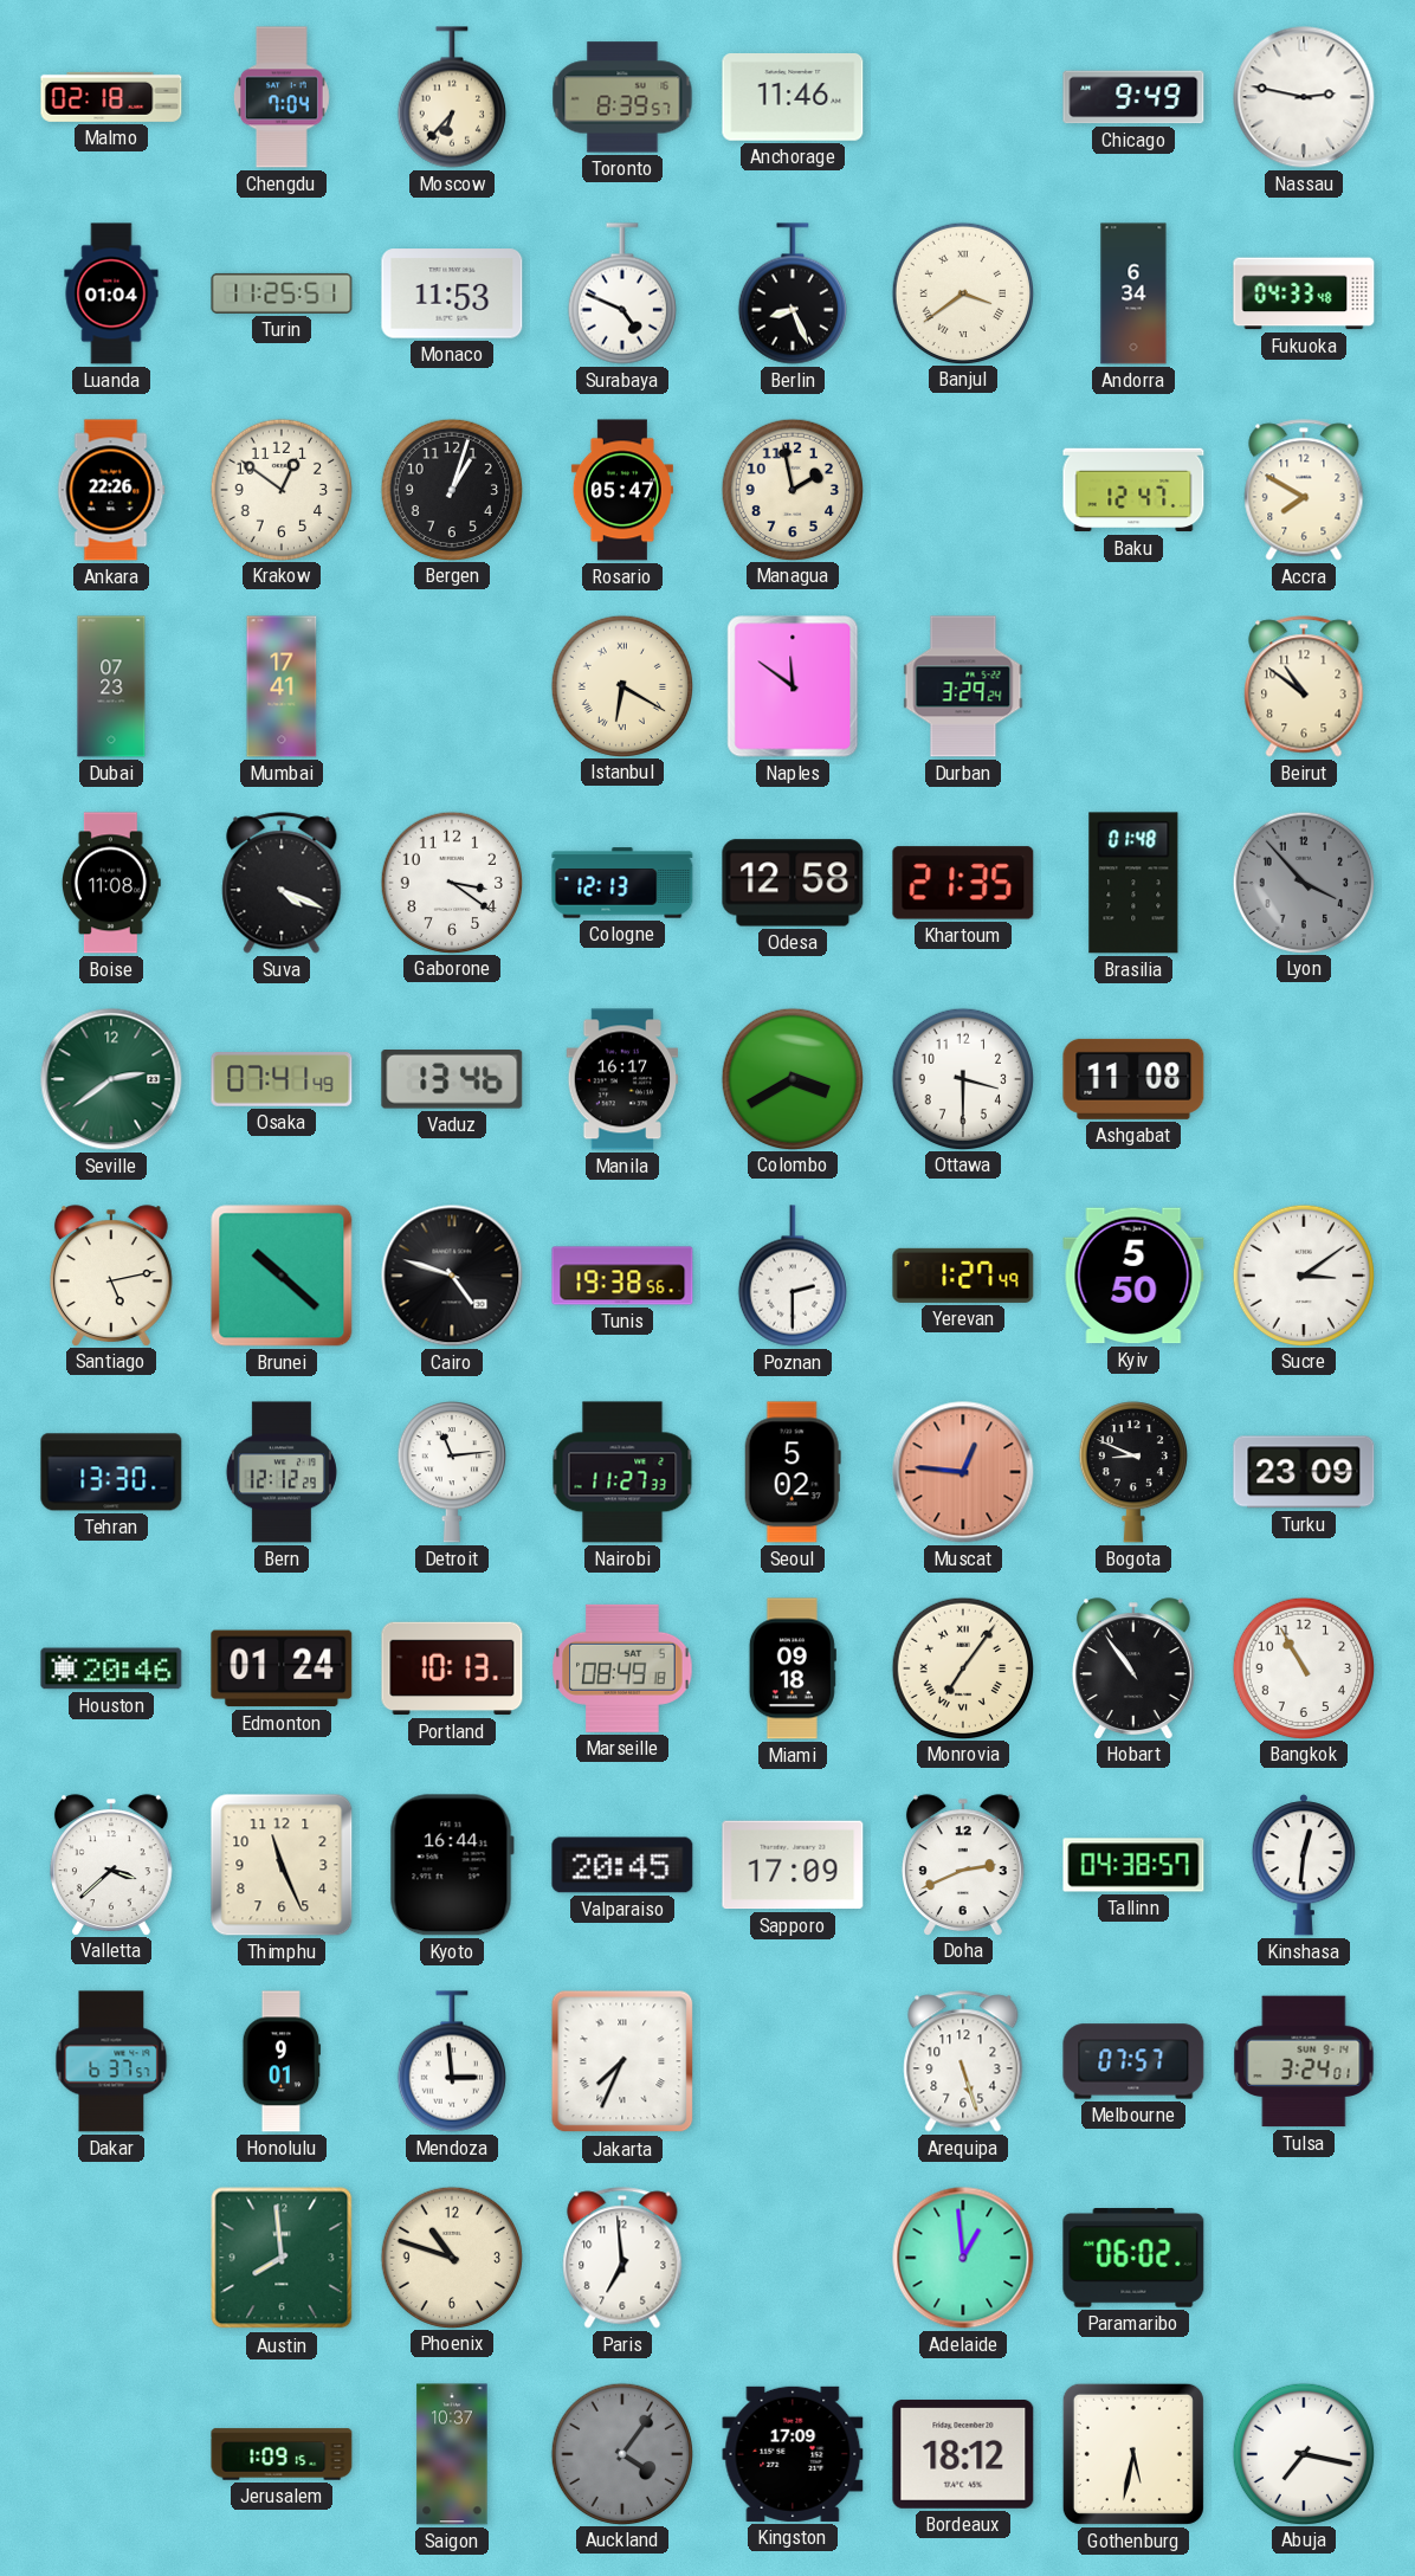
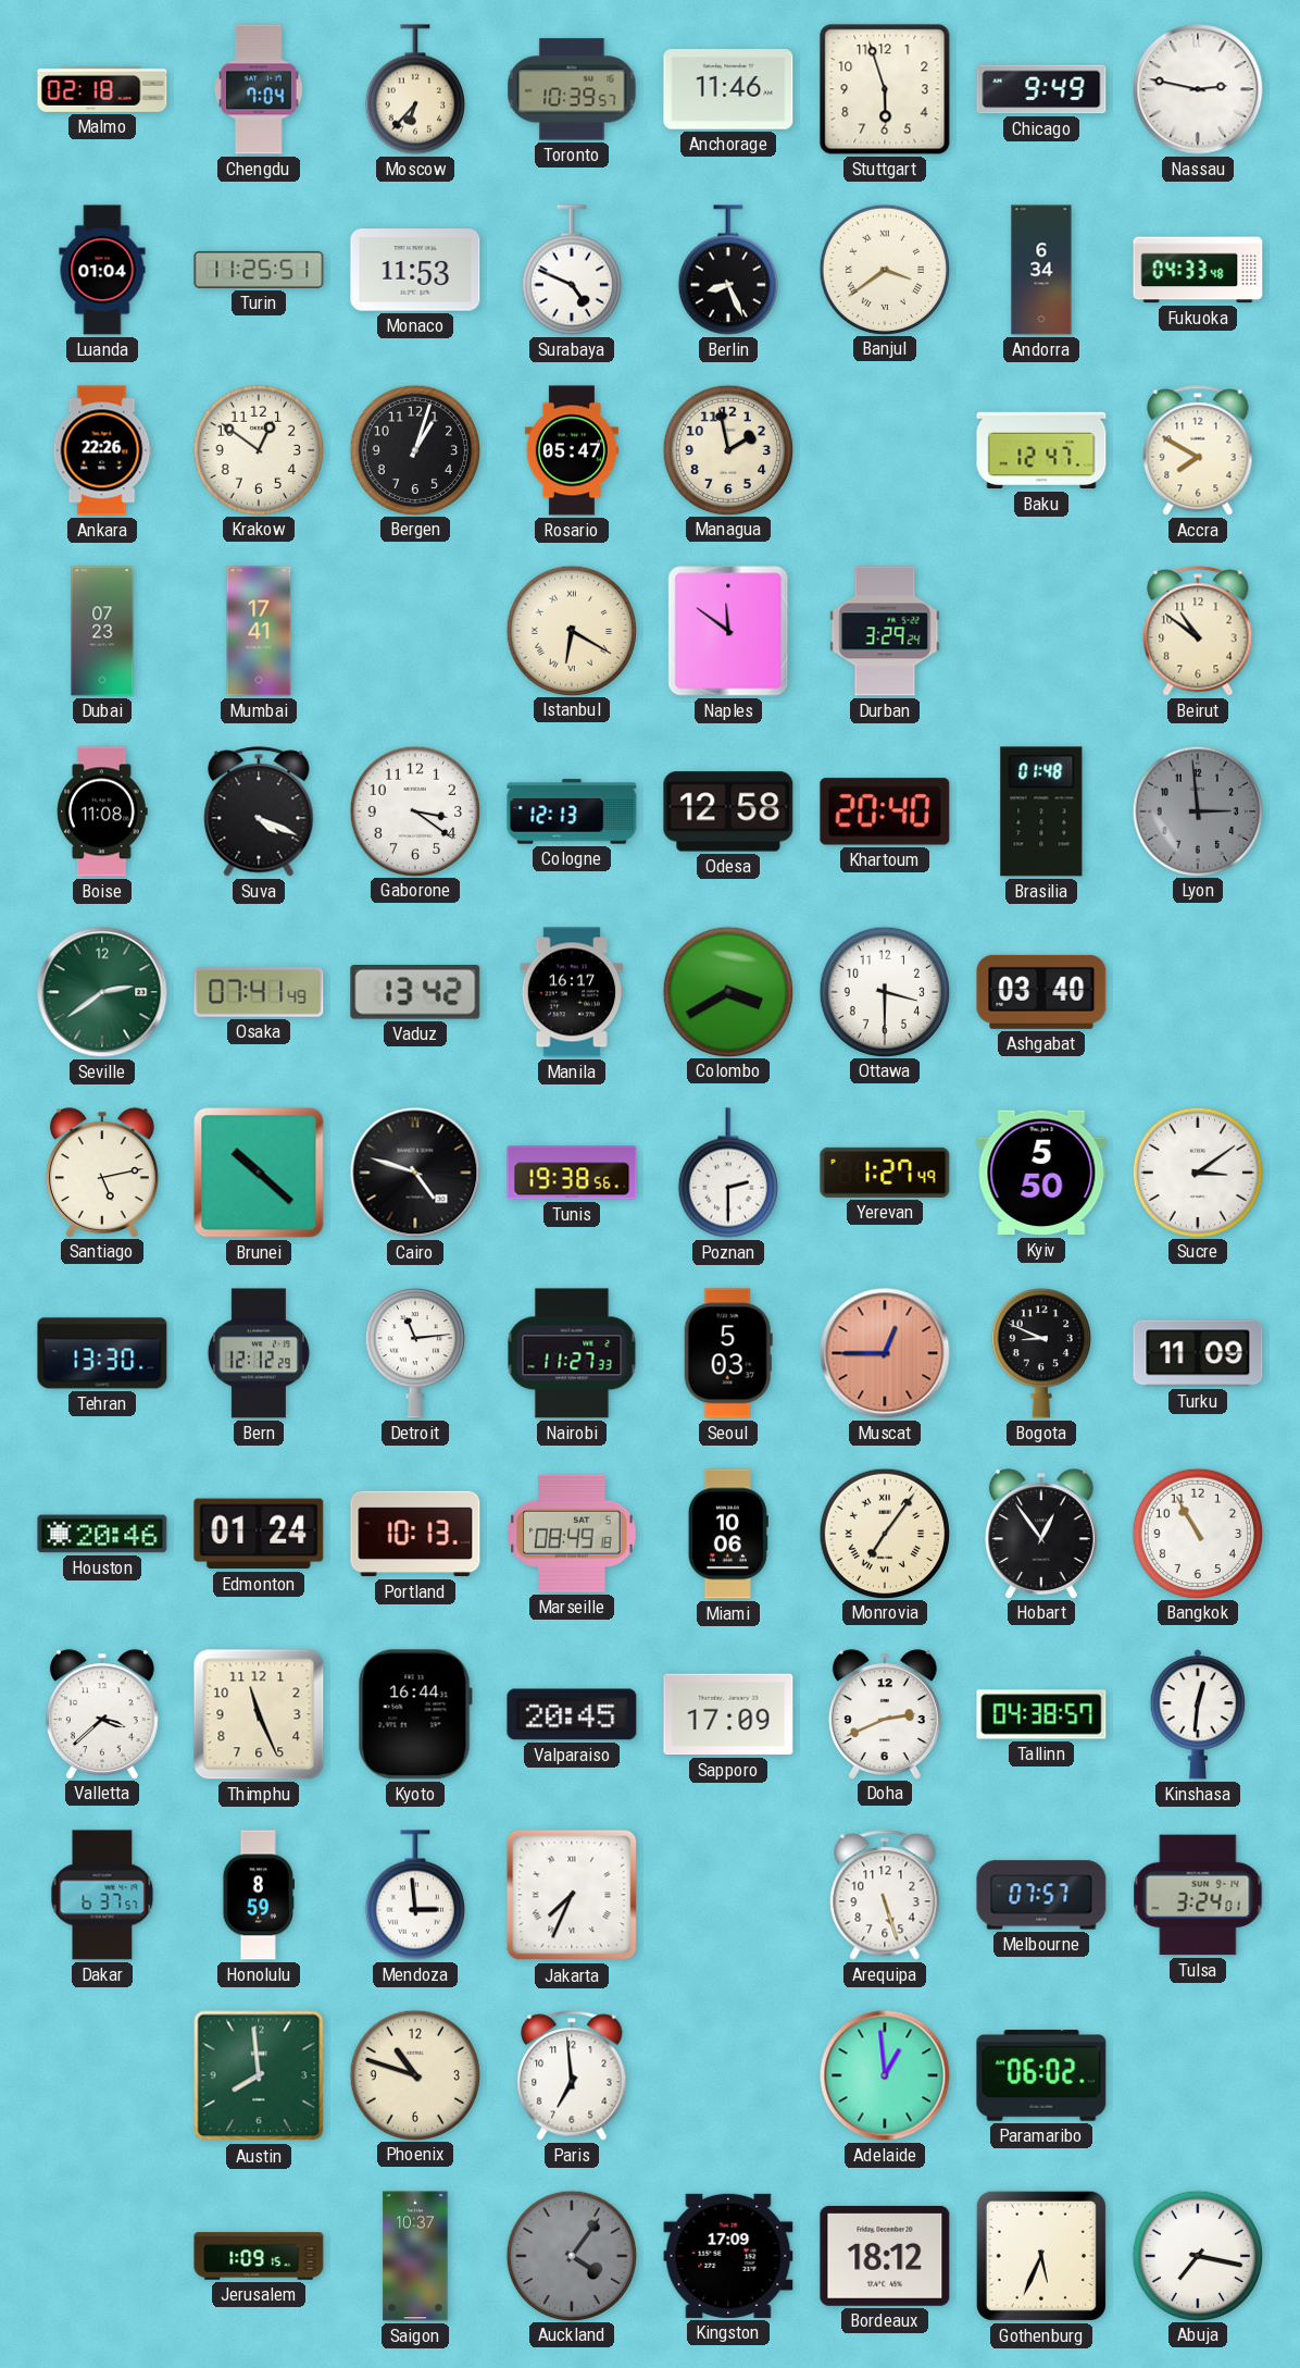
Toronto: 8:39 -> 10:39 (572, 89)
Stuttgart: none -> 5:57 (885, 89)
Khartoum: 21:35 -> 20:40 (885, 811)
Lyon: 3:53 -> 2:59 (1197, 810)
Vaduz: 13:46 -> 13:42 (415, 993)
Ashgabat: 11:08 -> 03:40 (1041, 992)
Seoul: 5:02 -> 5:03 (728, 1353)
Muscat: 12:46 -> 12:45 (885, 1353)
Turku: 23:09 -> 11:09 (1198, 1353)
Miami: 09:18 -> 10:06 (728, 1534)
Hobart: 10:54 -> 12:54 (1041, 1534)
Honolulu: 9:01 -> 8:59 (258, 1895)
Gothenburg: 5:32 -> 5:34 (1041, 2256)
